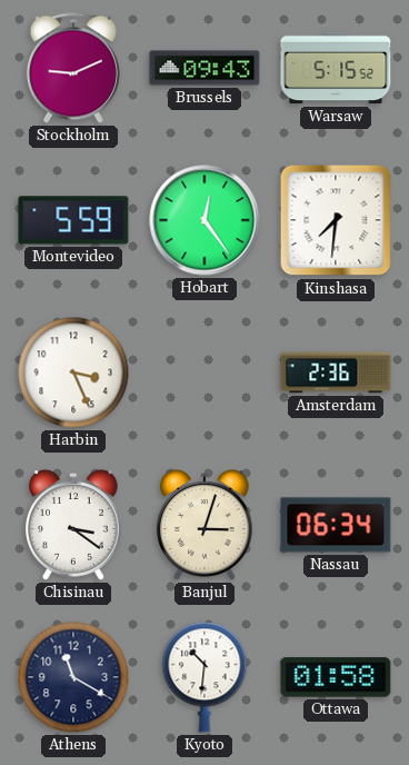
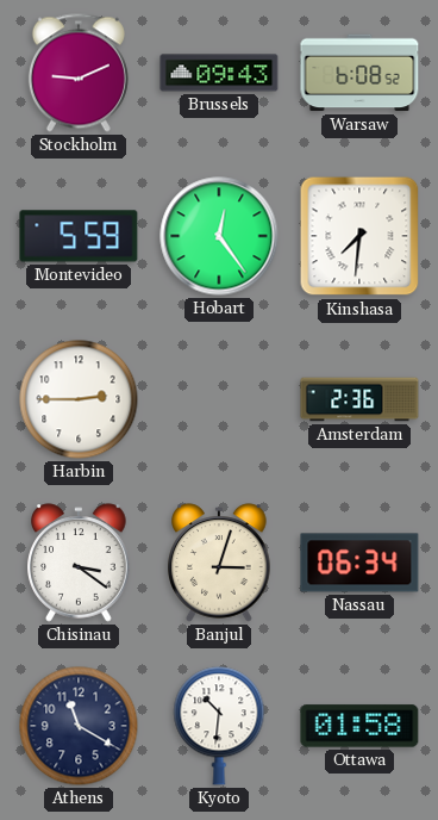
Warsaw: 5:15 -> 6:08 (359, 73)
Harbin: 3:26 -> 2:45 (79, 399)
